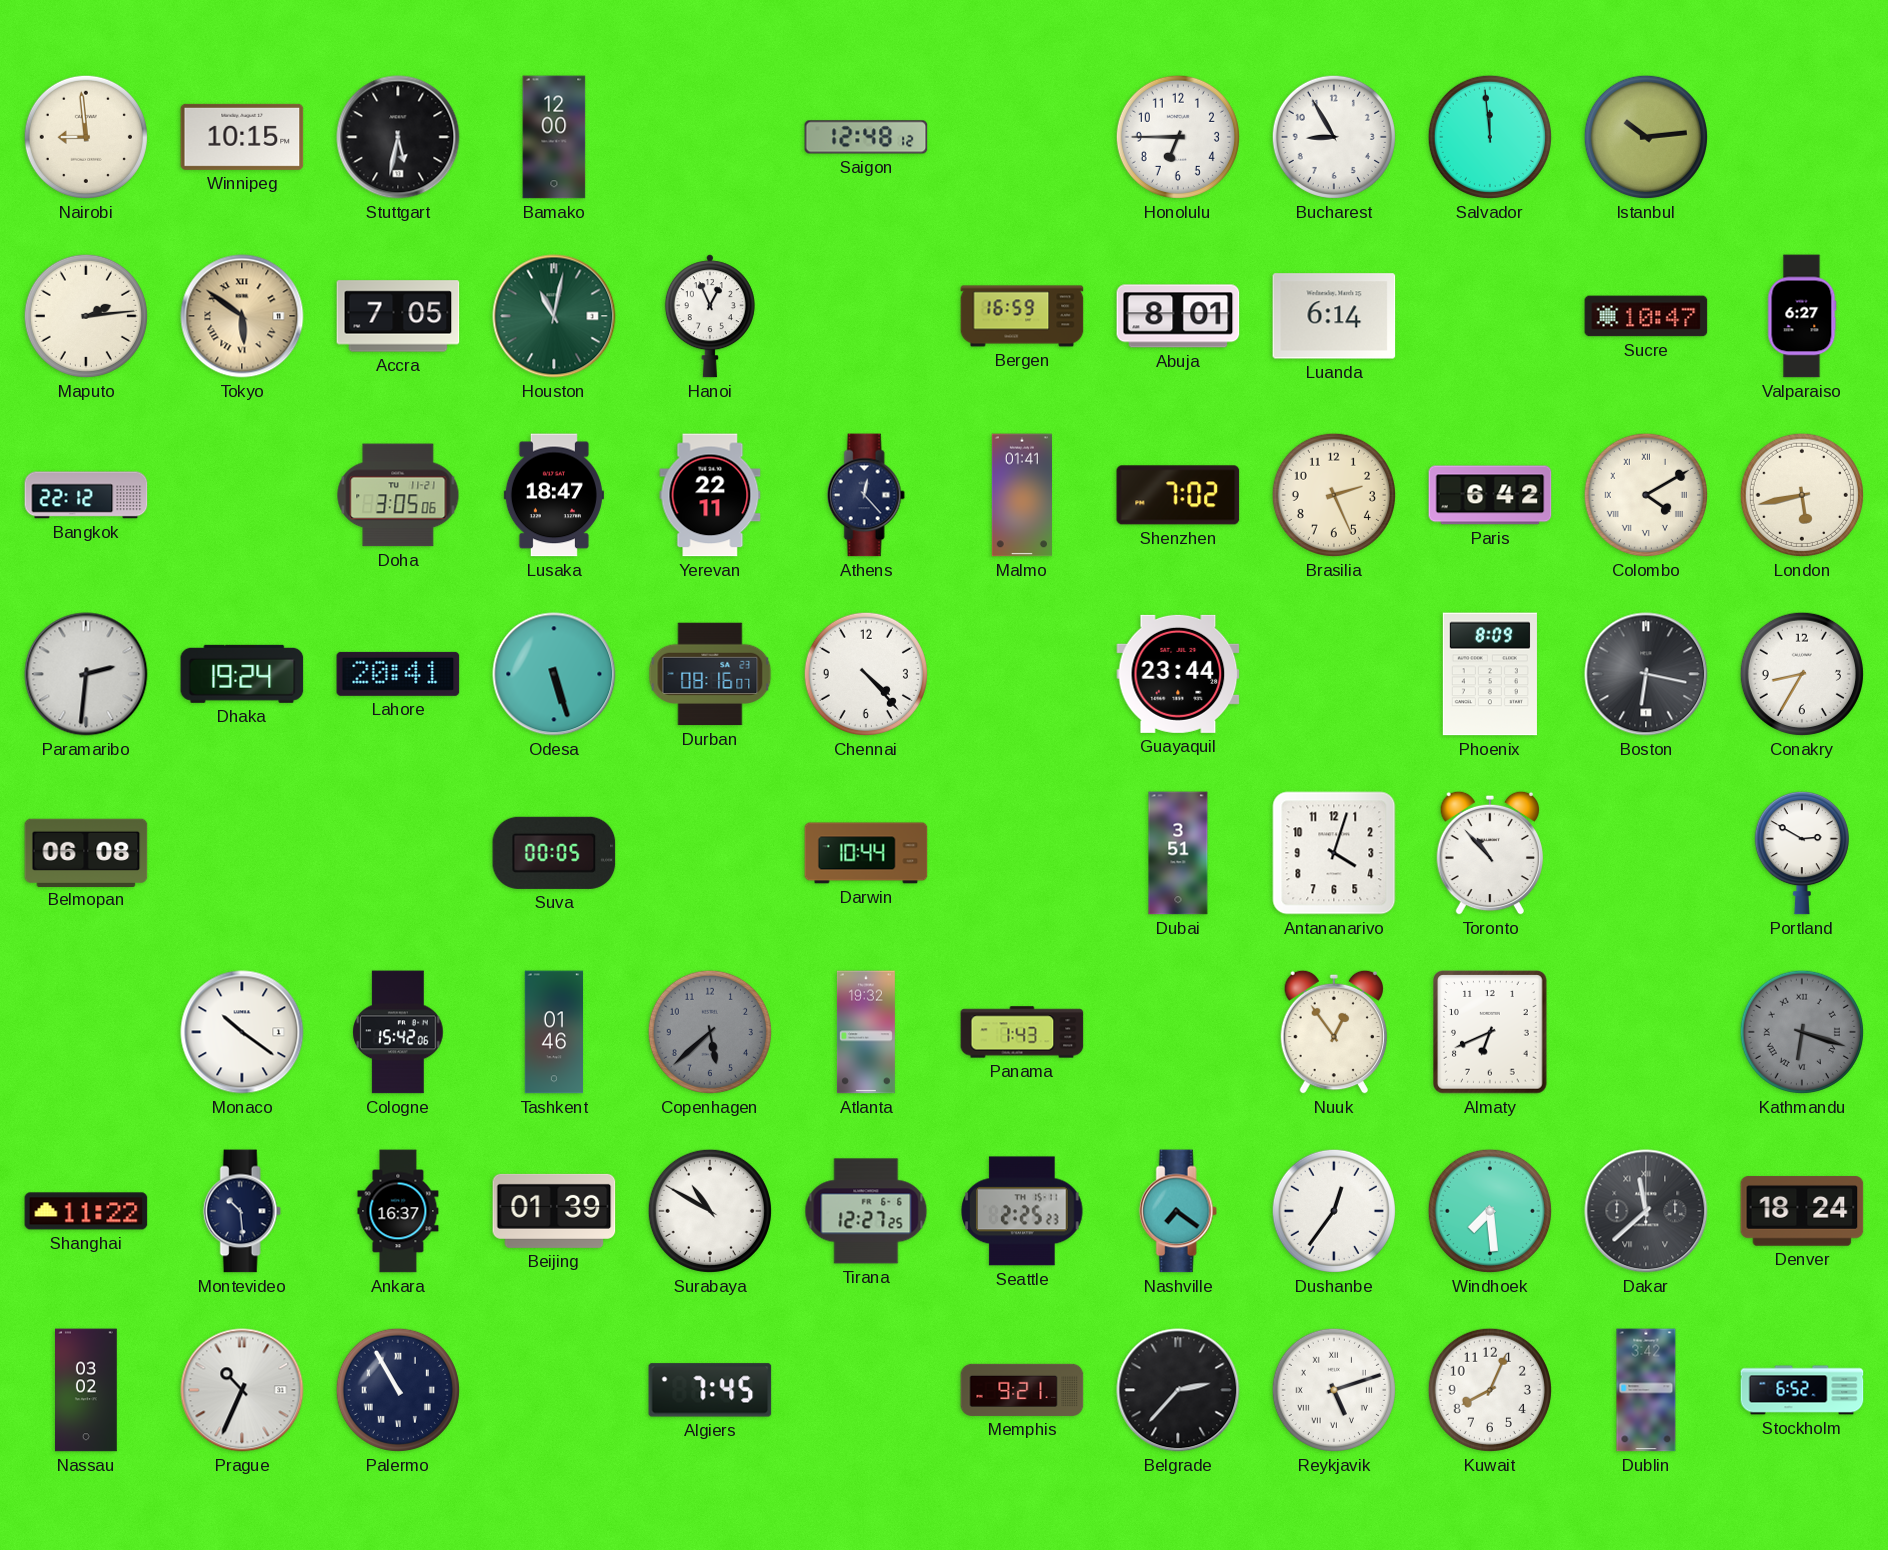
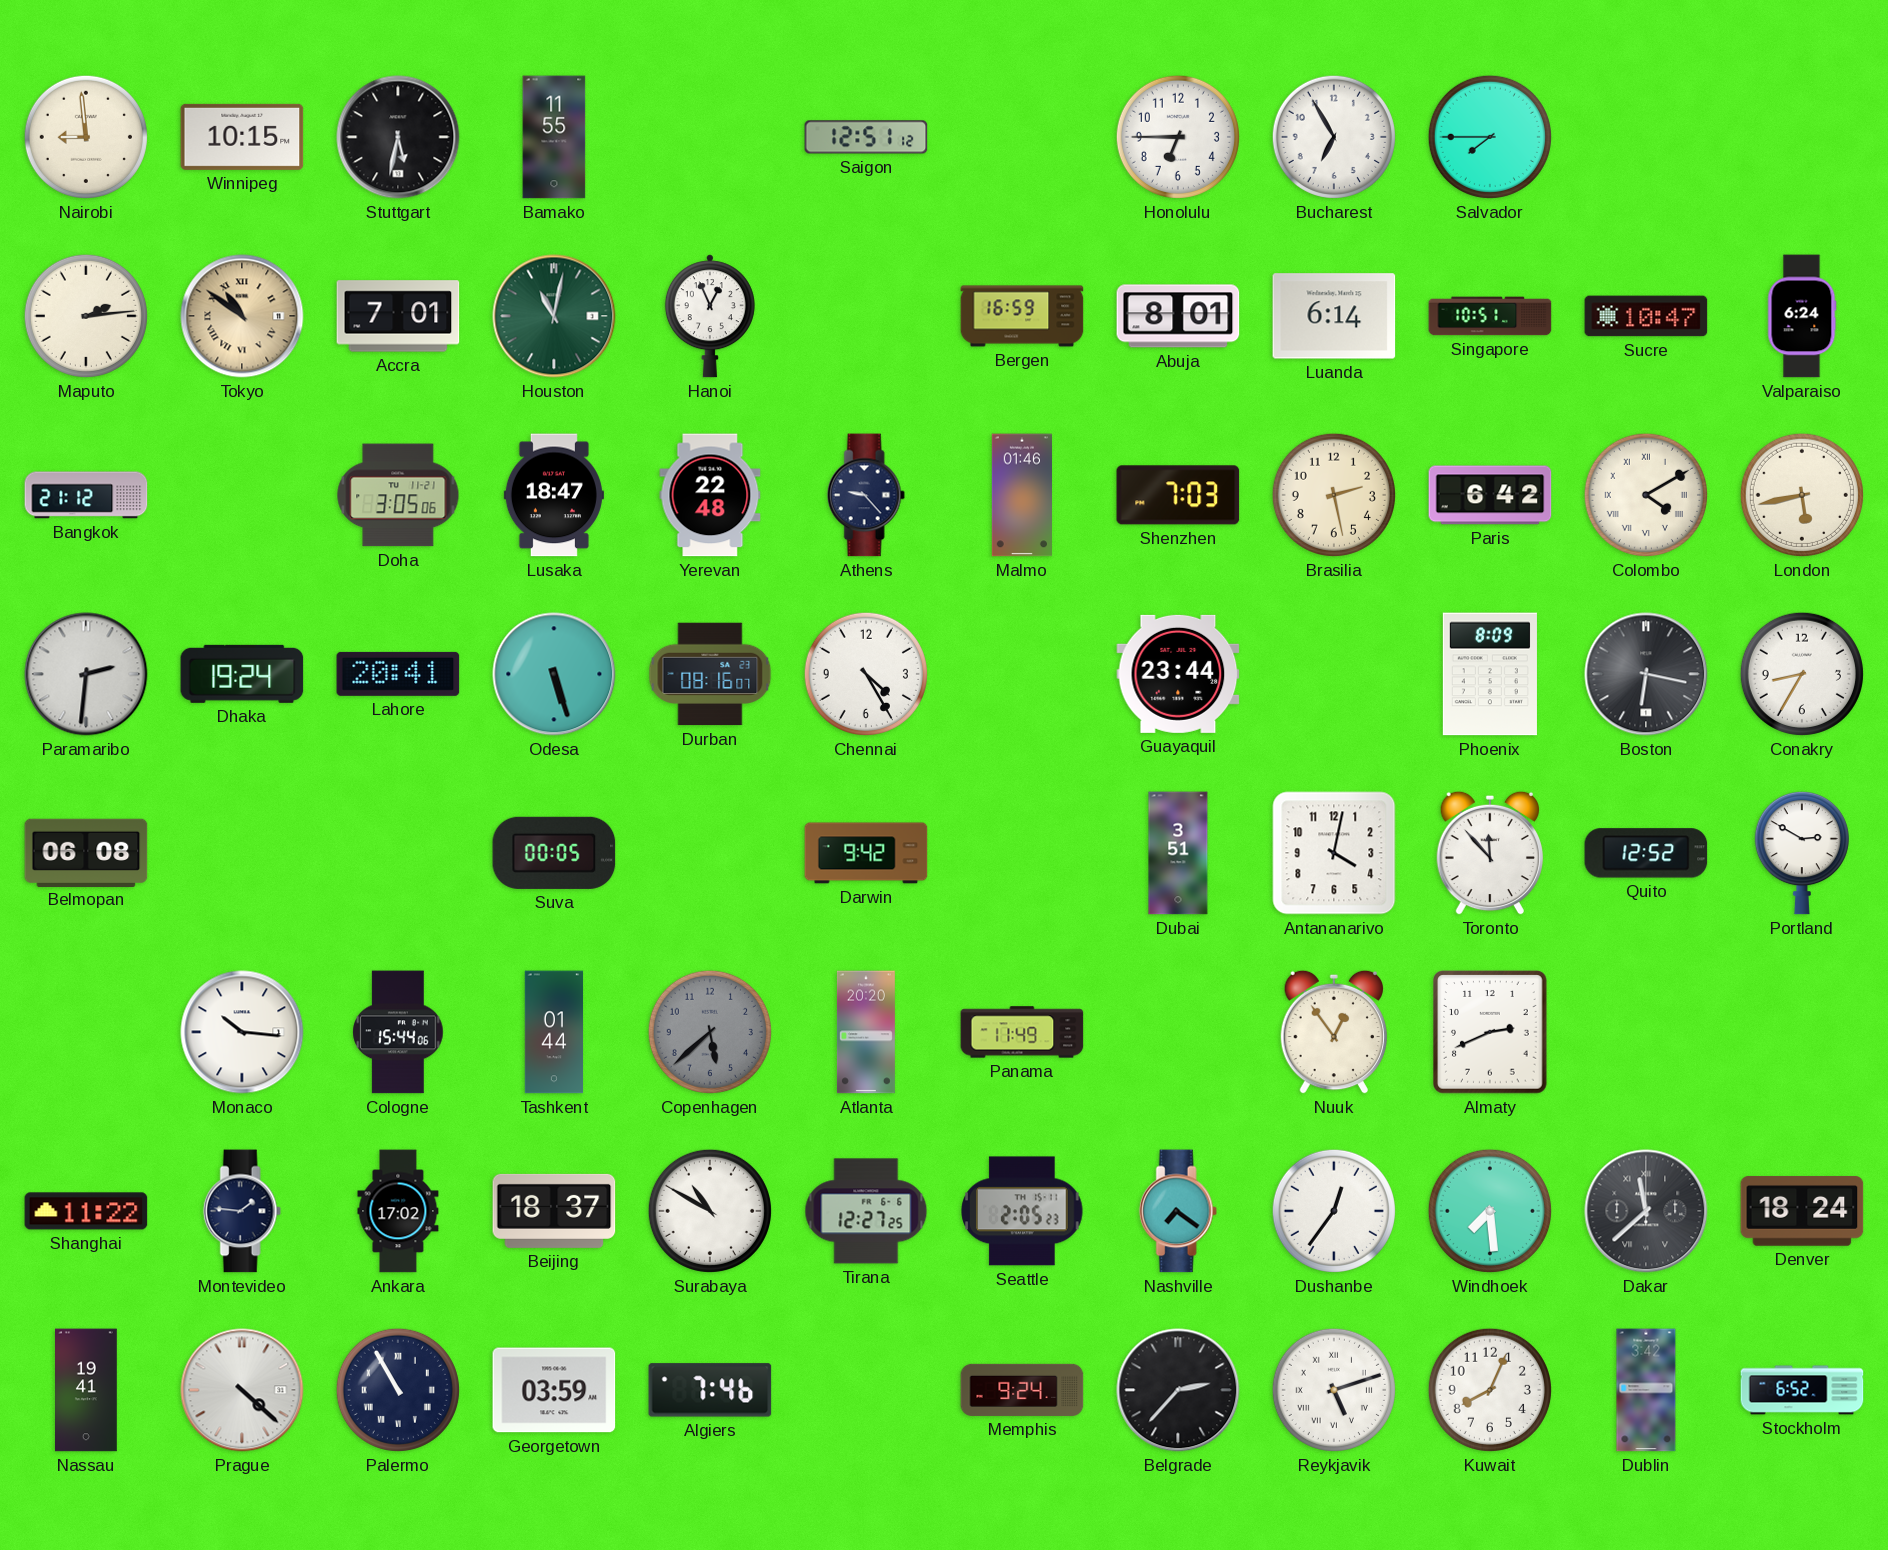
Bamako: 12:00 -> 11:55 (554, 137)
Saigon: 12:48 -> 12:51 (866, 137)
Bucharest: 8:55 -> 6:55 (1334, 137)
Salvador: 11:59 -> 7:45 (1490, 137)
Istanbul: 10:14 -> none (1646, 137)
Tokyo: 5:51 -> 10:51 (242, 316)
Accra: 7:05 -> 7:01 (398, 316)
Singapore: none -> 10:51 (1490, 316)
Valparaiso: 6:27 -> 6:24 (1802, 316)
Bangkok: 22:12 -> 21:12 (86, 495)
Yerevan: 22:11 -> 22:48 (710, 495)
Athens: 12:23 -> 9:23 (866, 495)
Malmo: 01:41 -> 01:46 (1021, 495)
Shenzhen: 7:02 -> 7:03 (1178, 495)
Brasilia: 2:26 -> 2:28 (1334, 495)
Chennai: 4:23 -> 4:25 (866, 674)
Darwin: 10:44 -> 9:42 (866, 853)
Antananarivo: 4:03 -> 4:02 (1334, 853)
Toronto: 10:53 -> 11:53 (1489, 853)
Quito: none -> 12:52 (1646, 853)
Monaco: 10:21 -> 10:16 (242, 1032)
Cologne: 15:42 -> 15:44 (398, 1032)
Tashkent: 01:46 -> 01:44 (554, 1032)
Atlanta: 19:32 -> 20:20 (866, 1032)
Panama: 1:43 -> 11:49 (1022, 1032)
Almaty: 6:41 -> 2:41 (1491, 1032)
Kathmandu: 6:18 -> none (1802, 1032)
Montevideo: 10:29 -> 1:46 (242, 1211)
Ankara: 16:37 -> 17:02 (398, 1211)
Beijing: 01:39 -> 18:37 (554, 1211)
Seattle: 2:25 -> 2:05 (1022, 1211)
Nassau: 03:02 -> 19:41 (87, 1390)
Prague: 10:34 -> 4:22 (242, 1390)
Georgetown: none -> 03:59 (554, 1390)
Algiers: 7:45 -> 7:46 (710, 1390)
Memphis: 9:21 -> 9:24 (1022, 1390)
